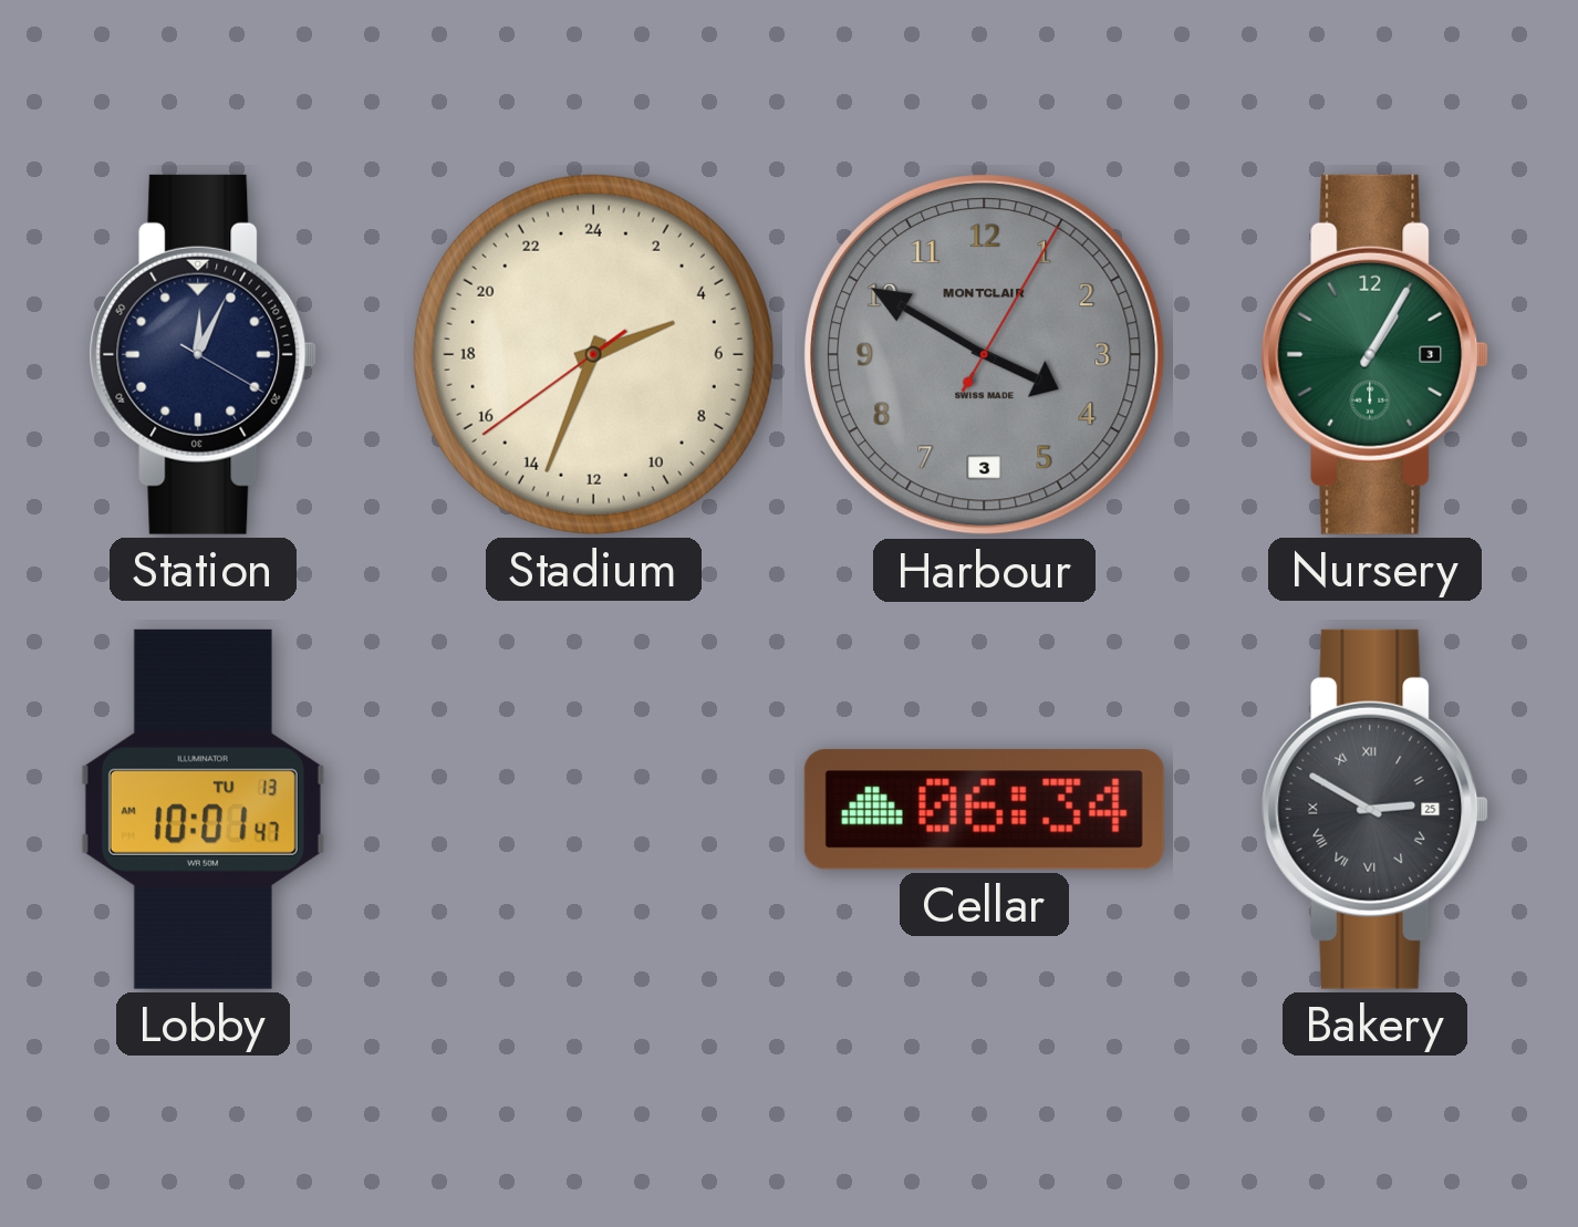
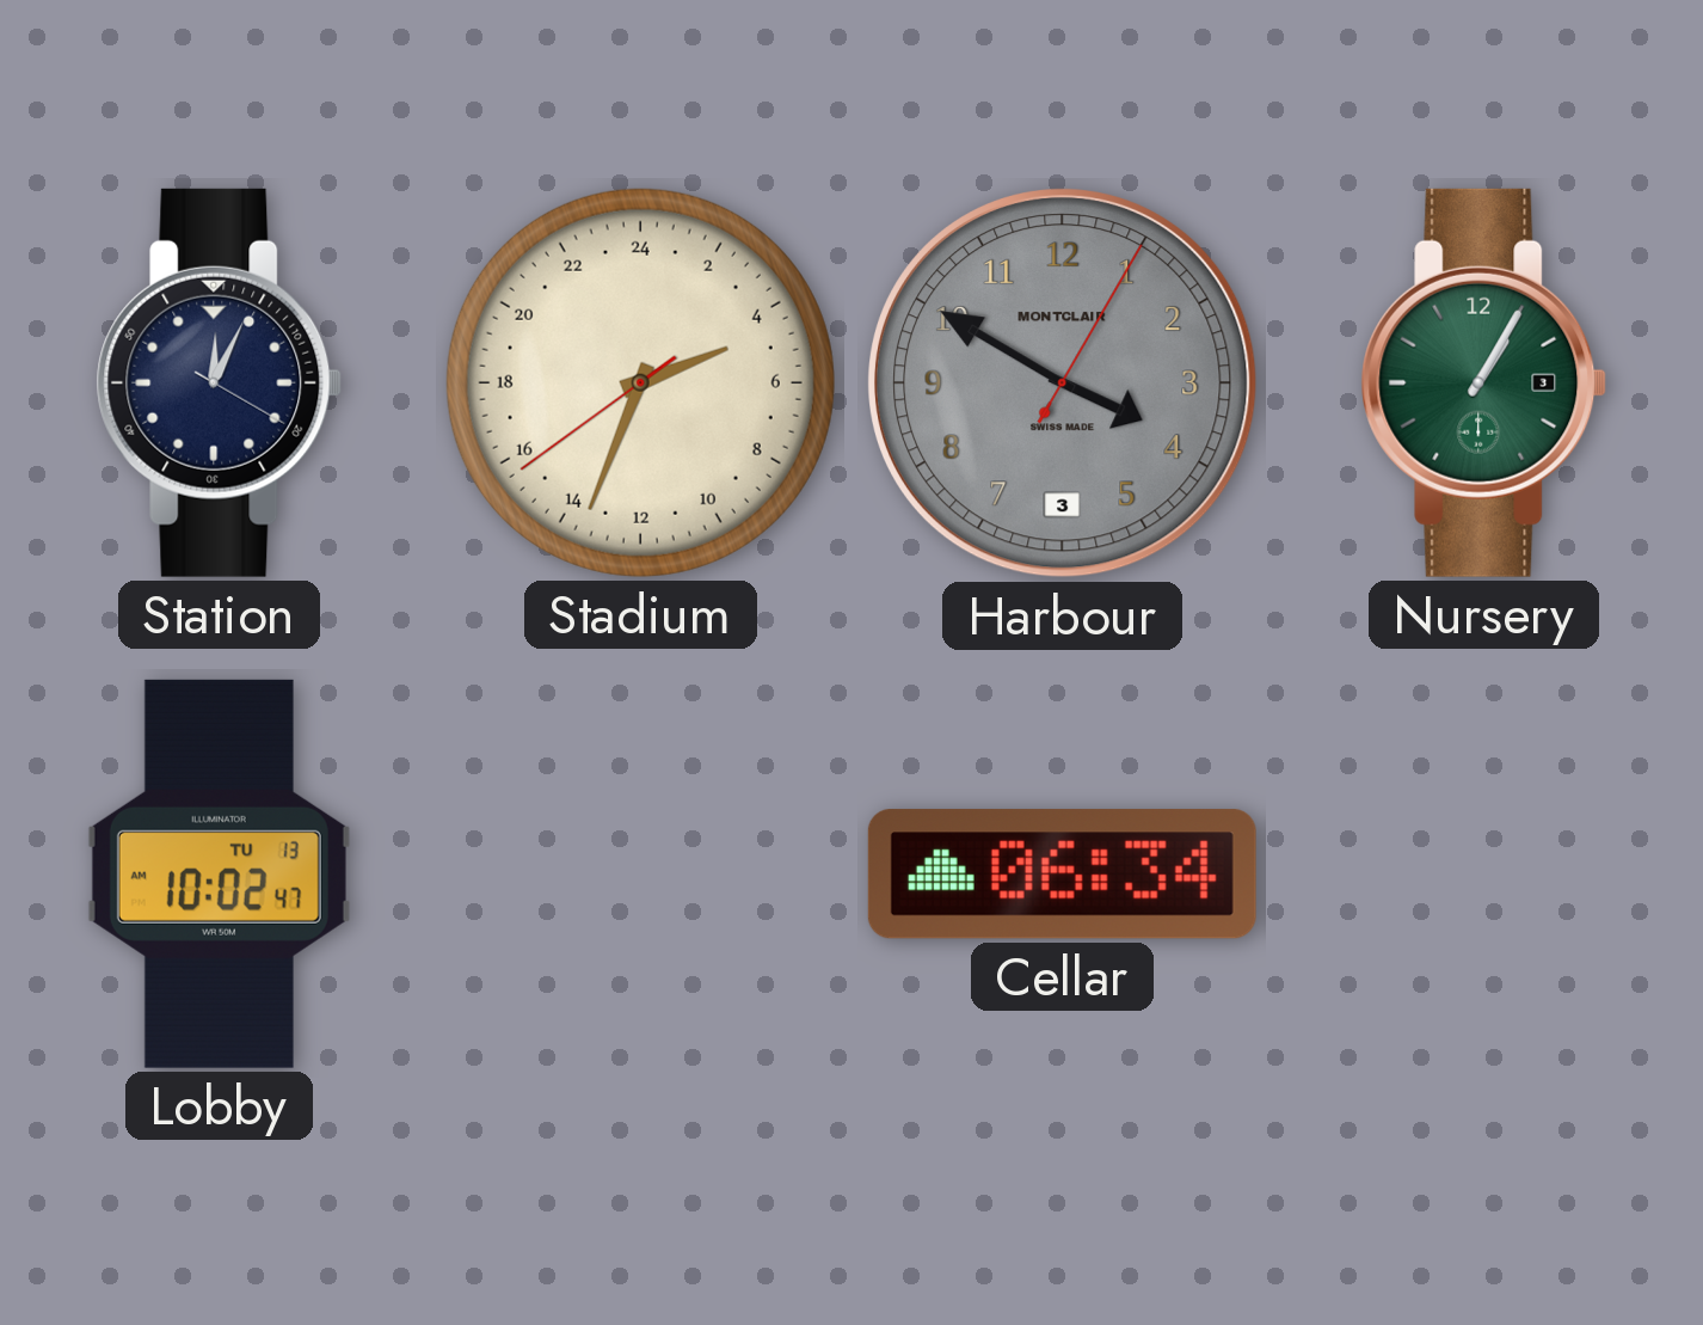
Lobby: 10:01 -> 10:02 (219, 873)
Bakery: 2:50 -> none (1375, 809)
